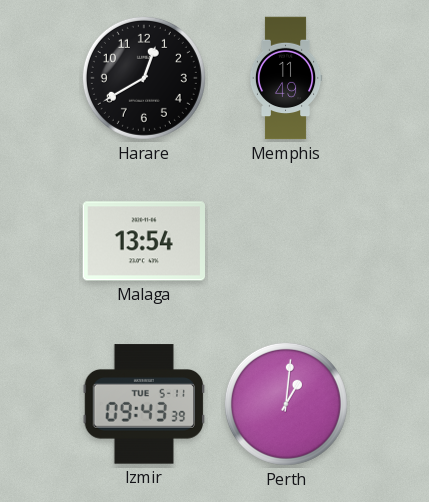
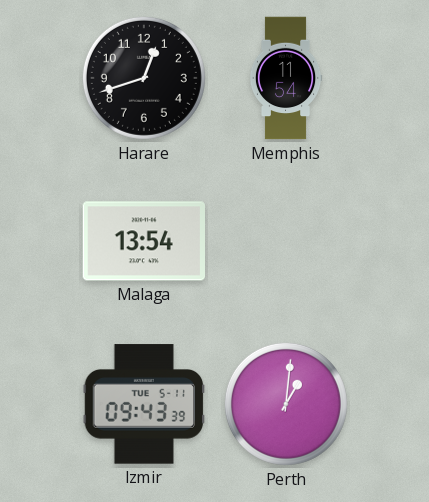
Harare: 12:40 -> 12:42 (144, 78)
Memphis: 11:49 -> 11:54 (286, 78)
